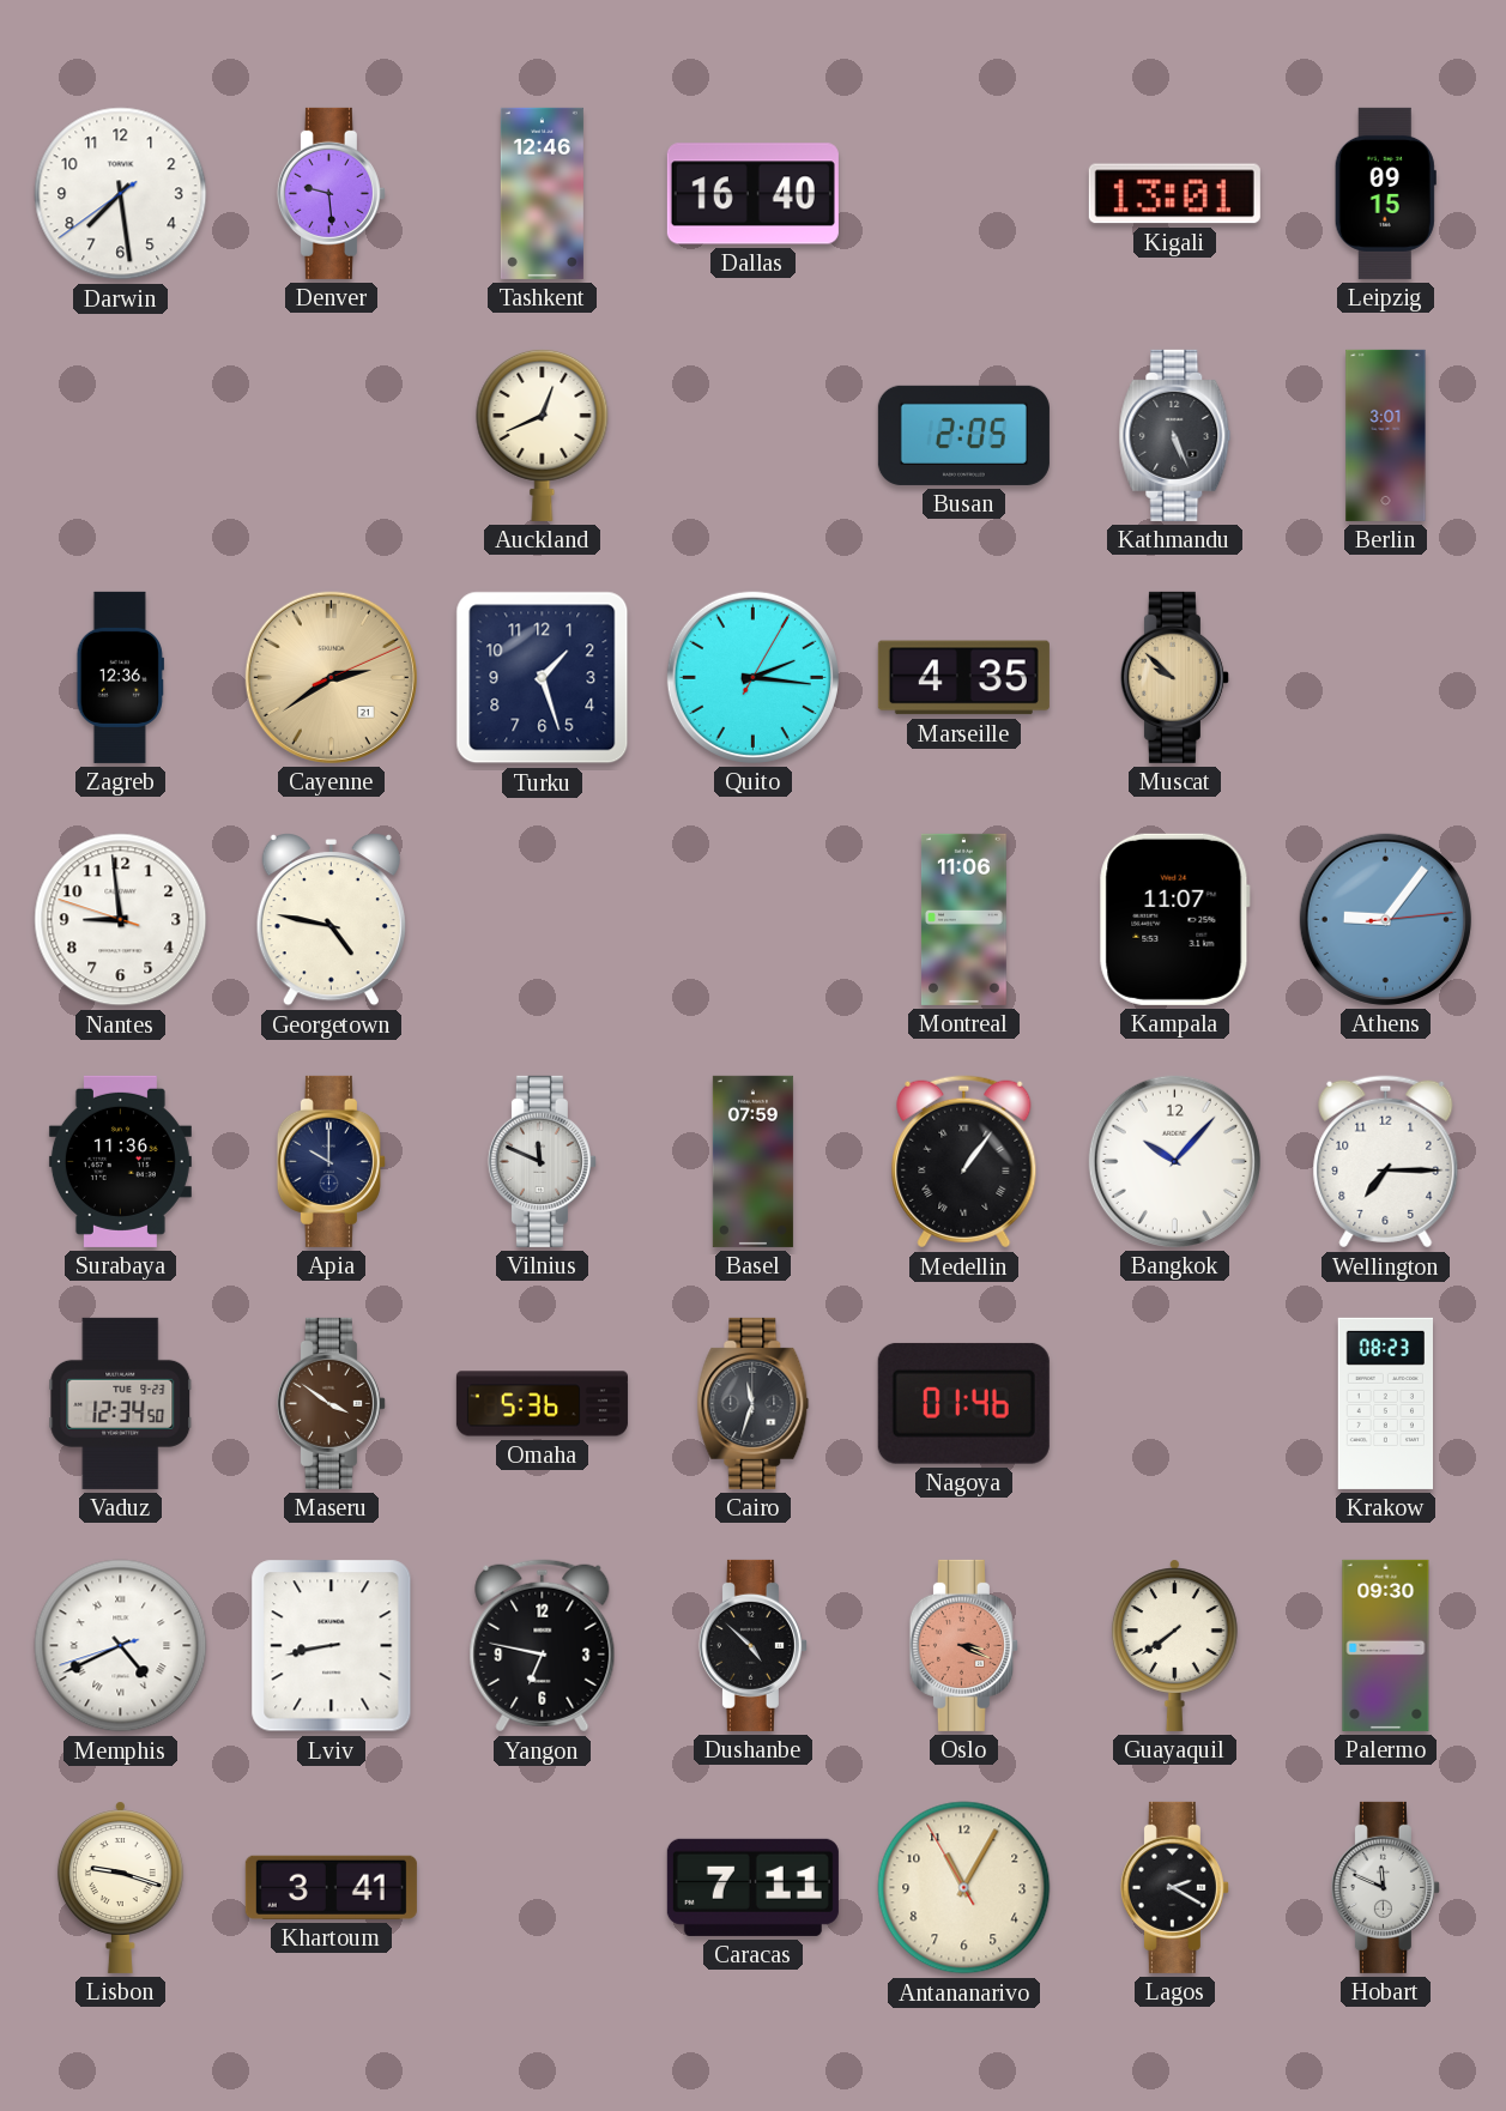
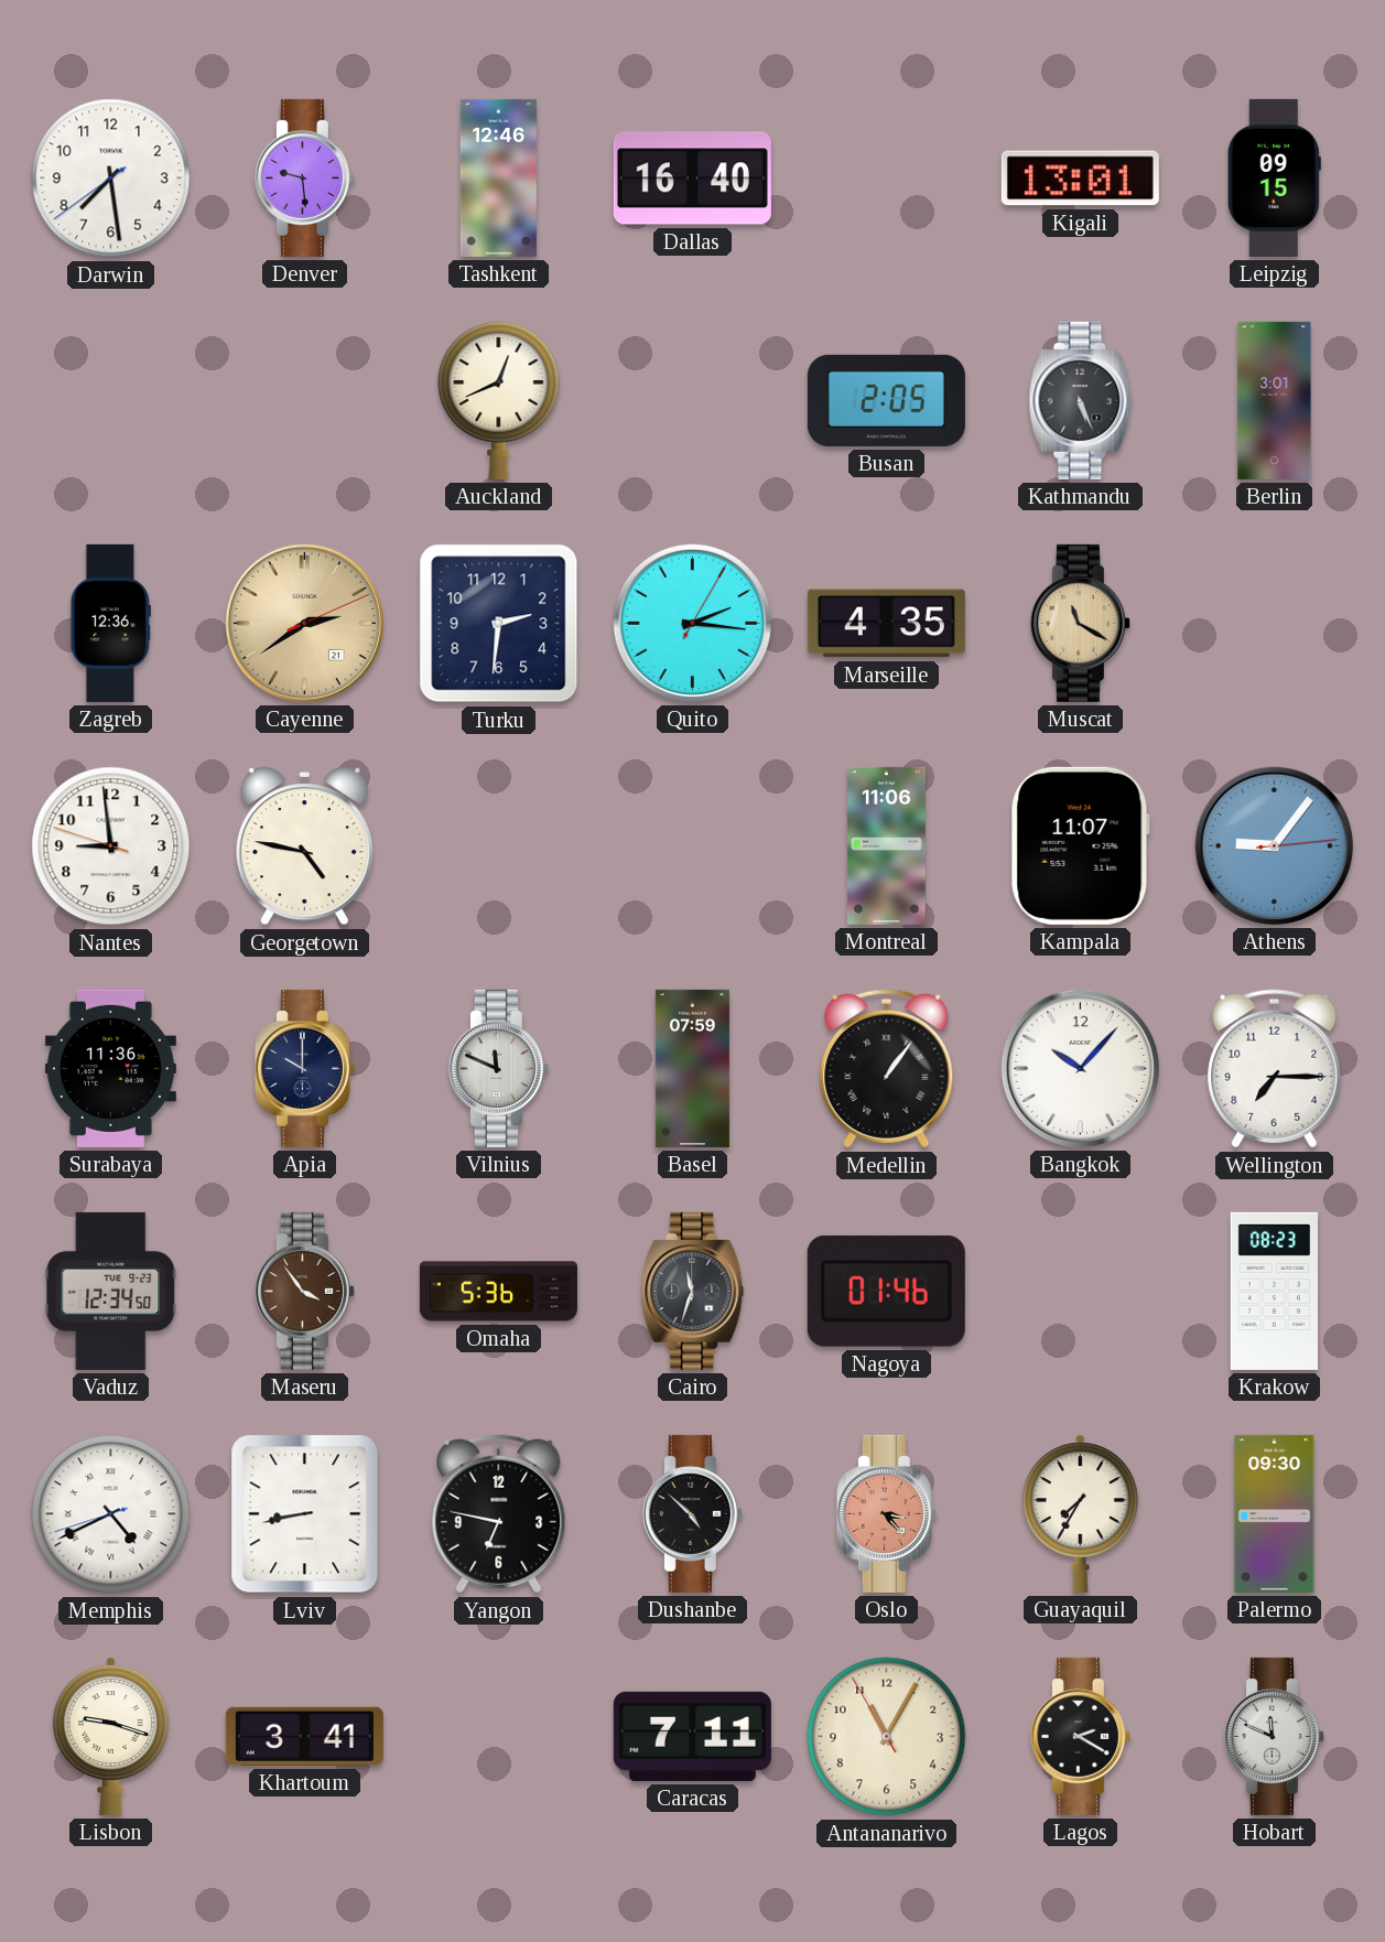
Turku: 1:27 -> 2:31 (499, 624)
Muscat: 9:52 -> 11:20 (1080, 623)
Maseru: 3:51 -> 3:54 (304, 1291)
Oslo: 3:19 -> 3:23 (886, 1513)
Guayaquil: 7:39 -> 7:35 (1080, 1513)
